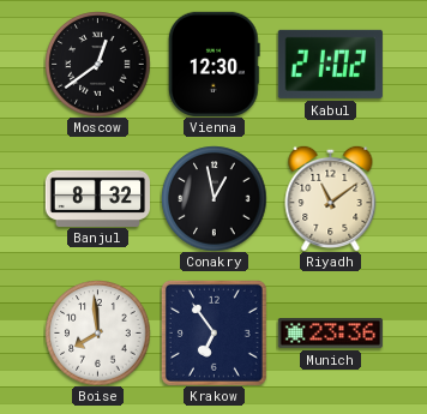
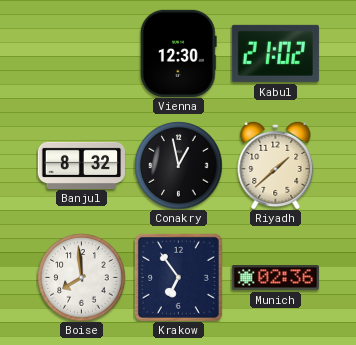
Moscow: 12:39 -> none (97, 64)
Riyadh: 11:09 -> 1:38 (276, 165)
Munich: 23:36 -> 02:36 (275, 278)
